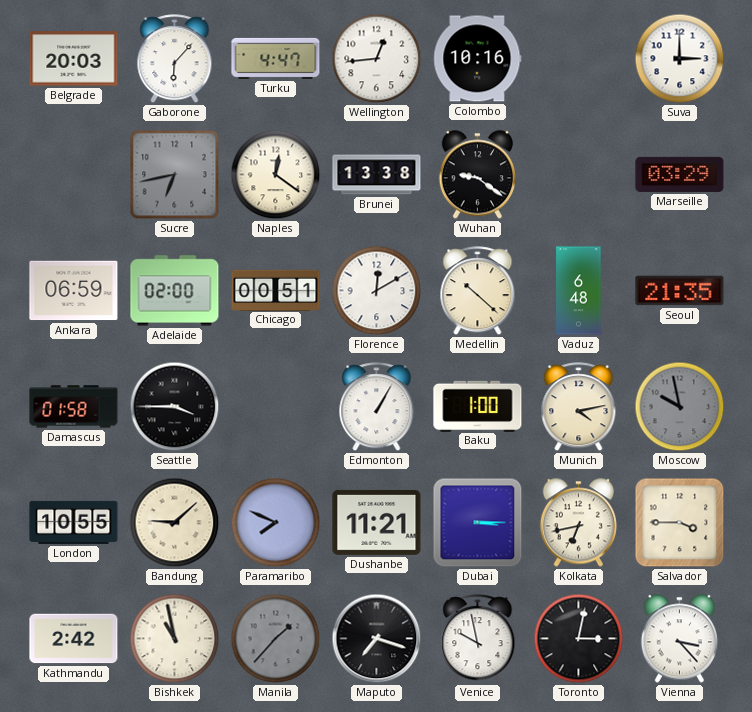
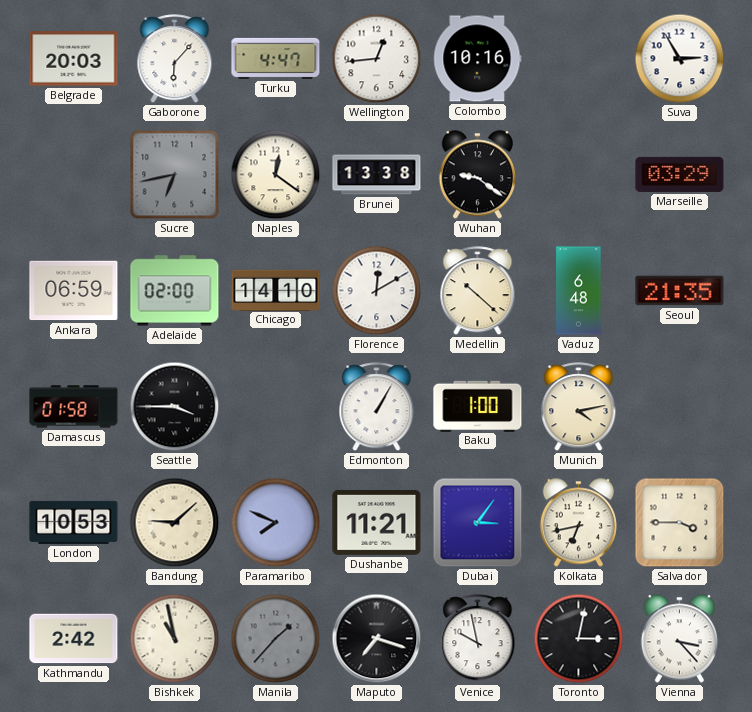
Suva: 3:00 -> 2:55 (680, 59)
Chicago: 00:51 -> 14:10 (276, 290)
Moscow: 9:58 -> none (680, 407)
London: 10:55 -> 10:53 (74, 522)
Dubai: 3:15 -> 3:06 (478, 523)
